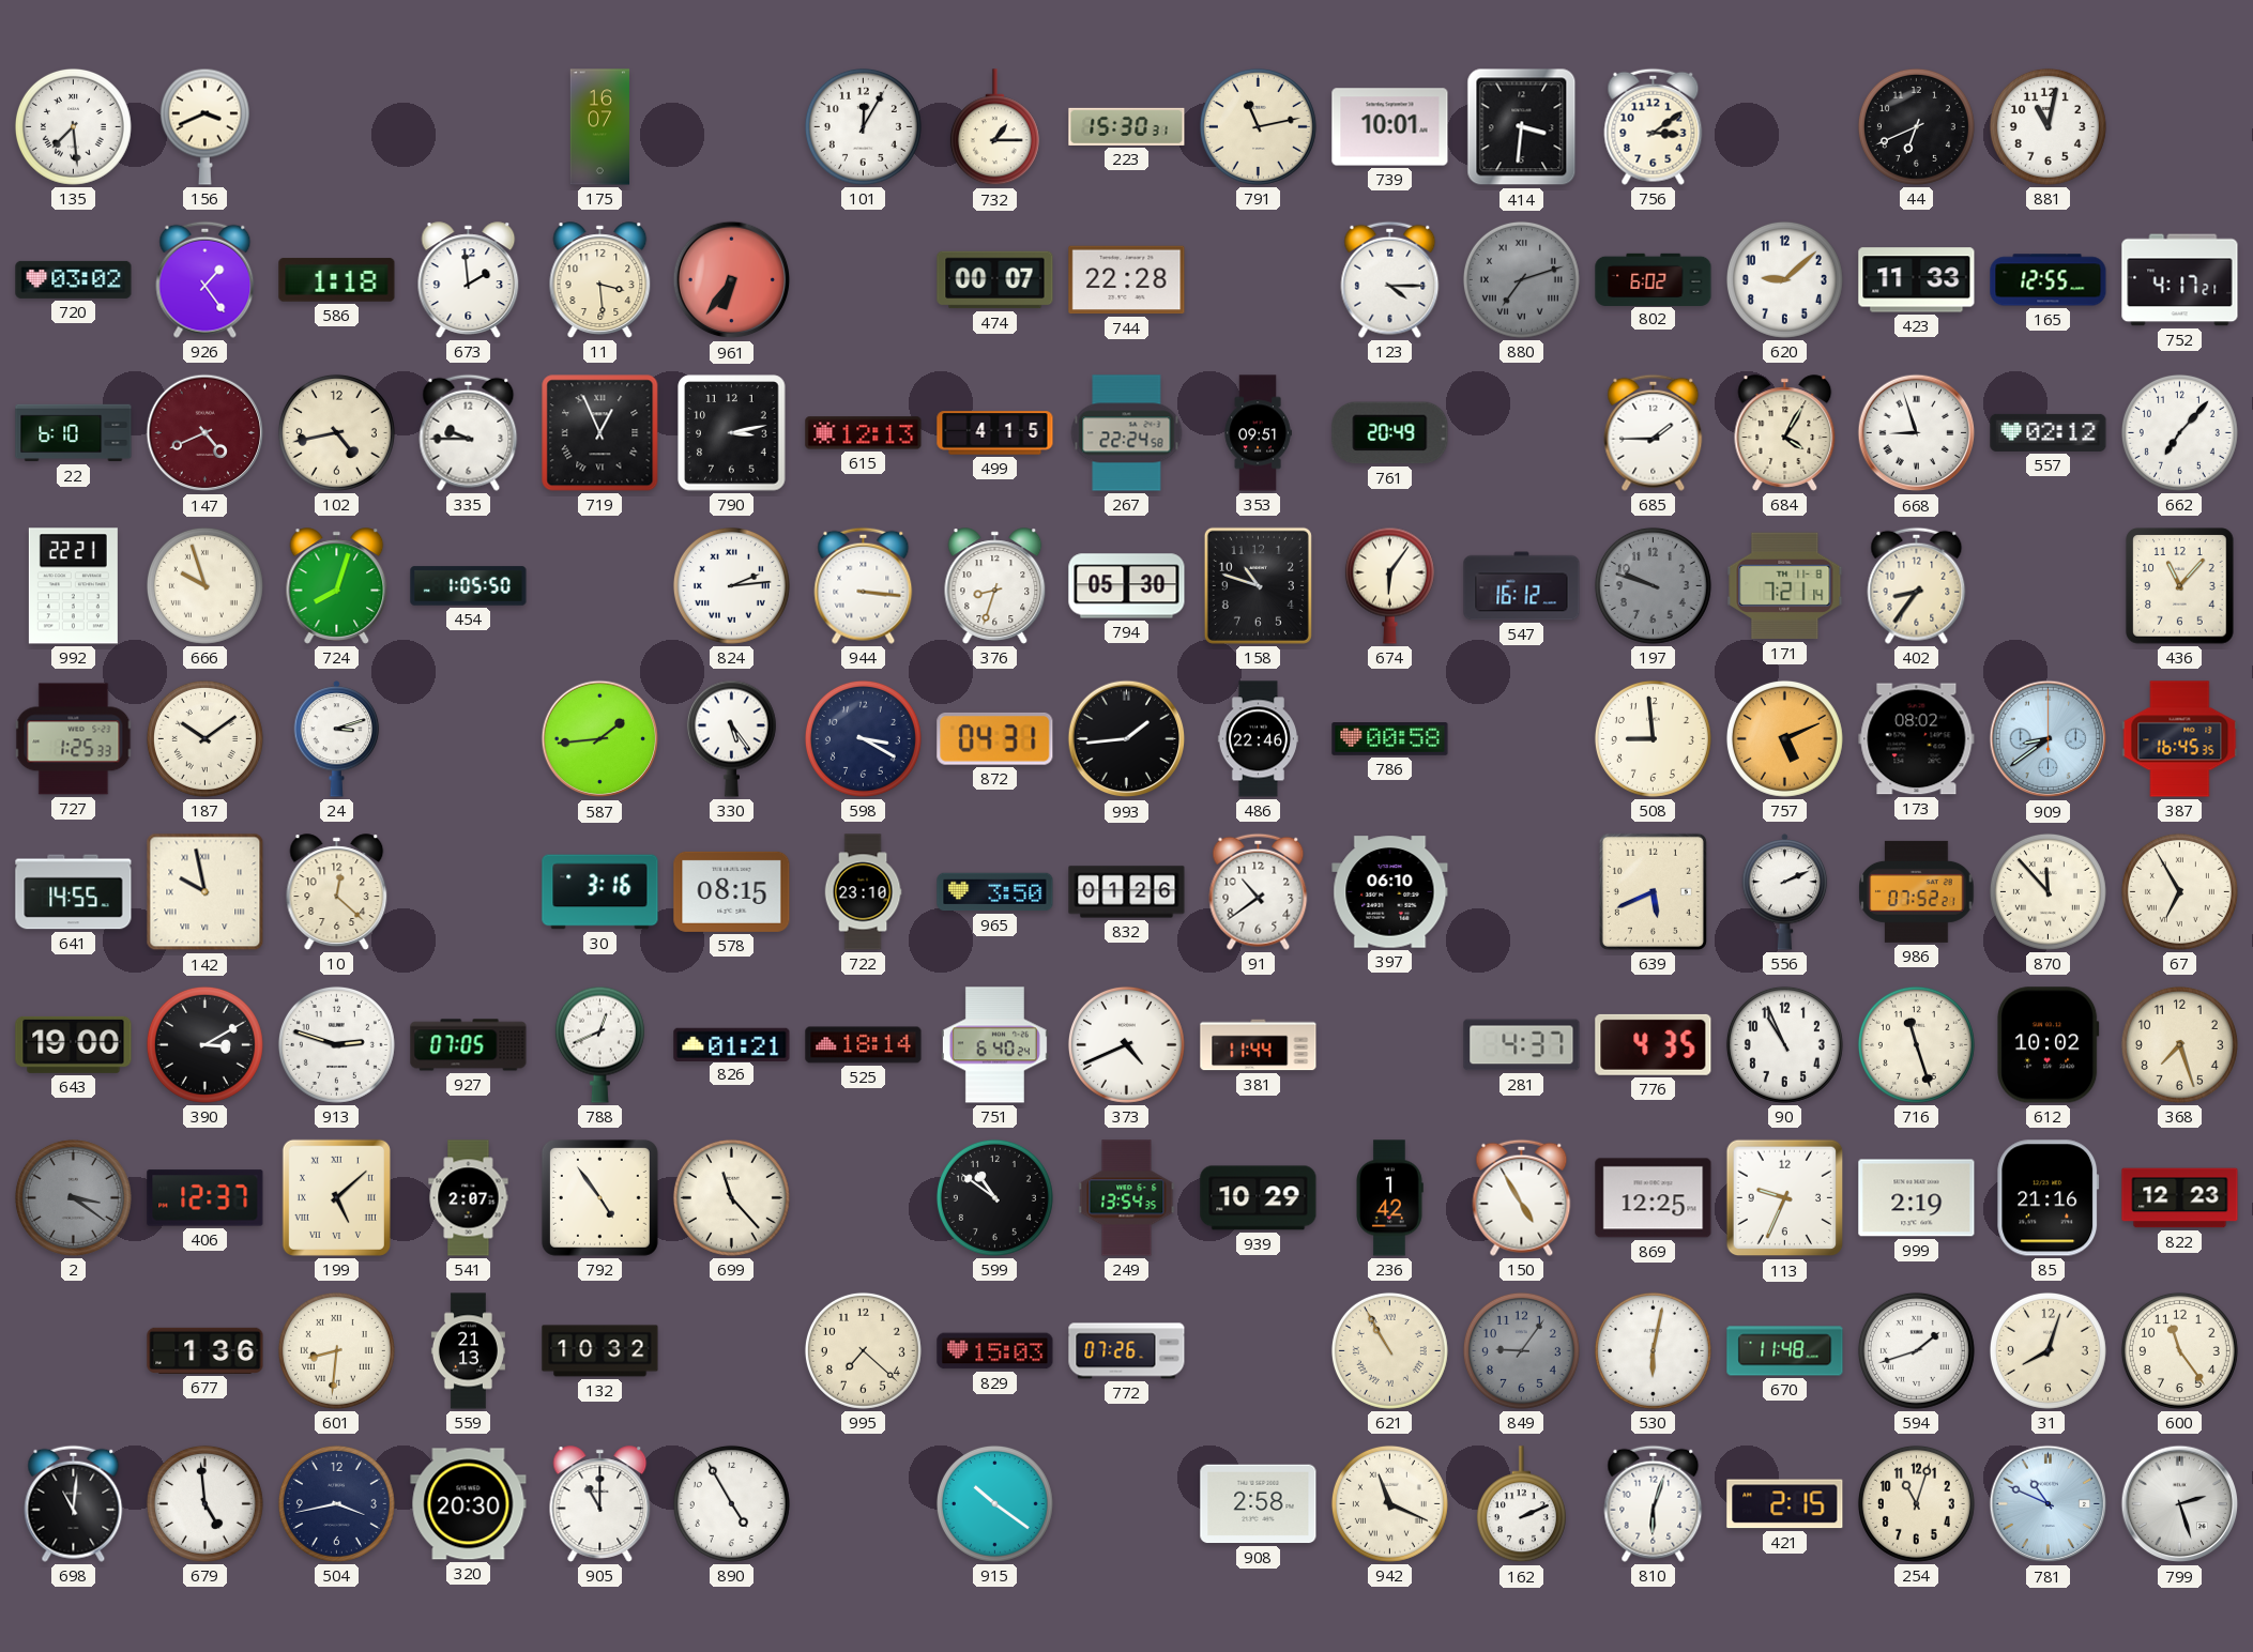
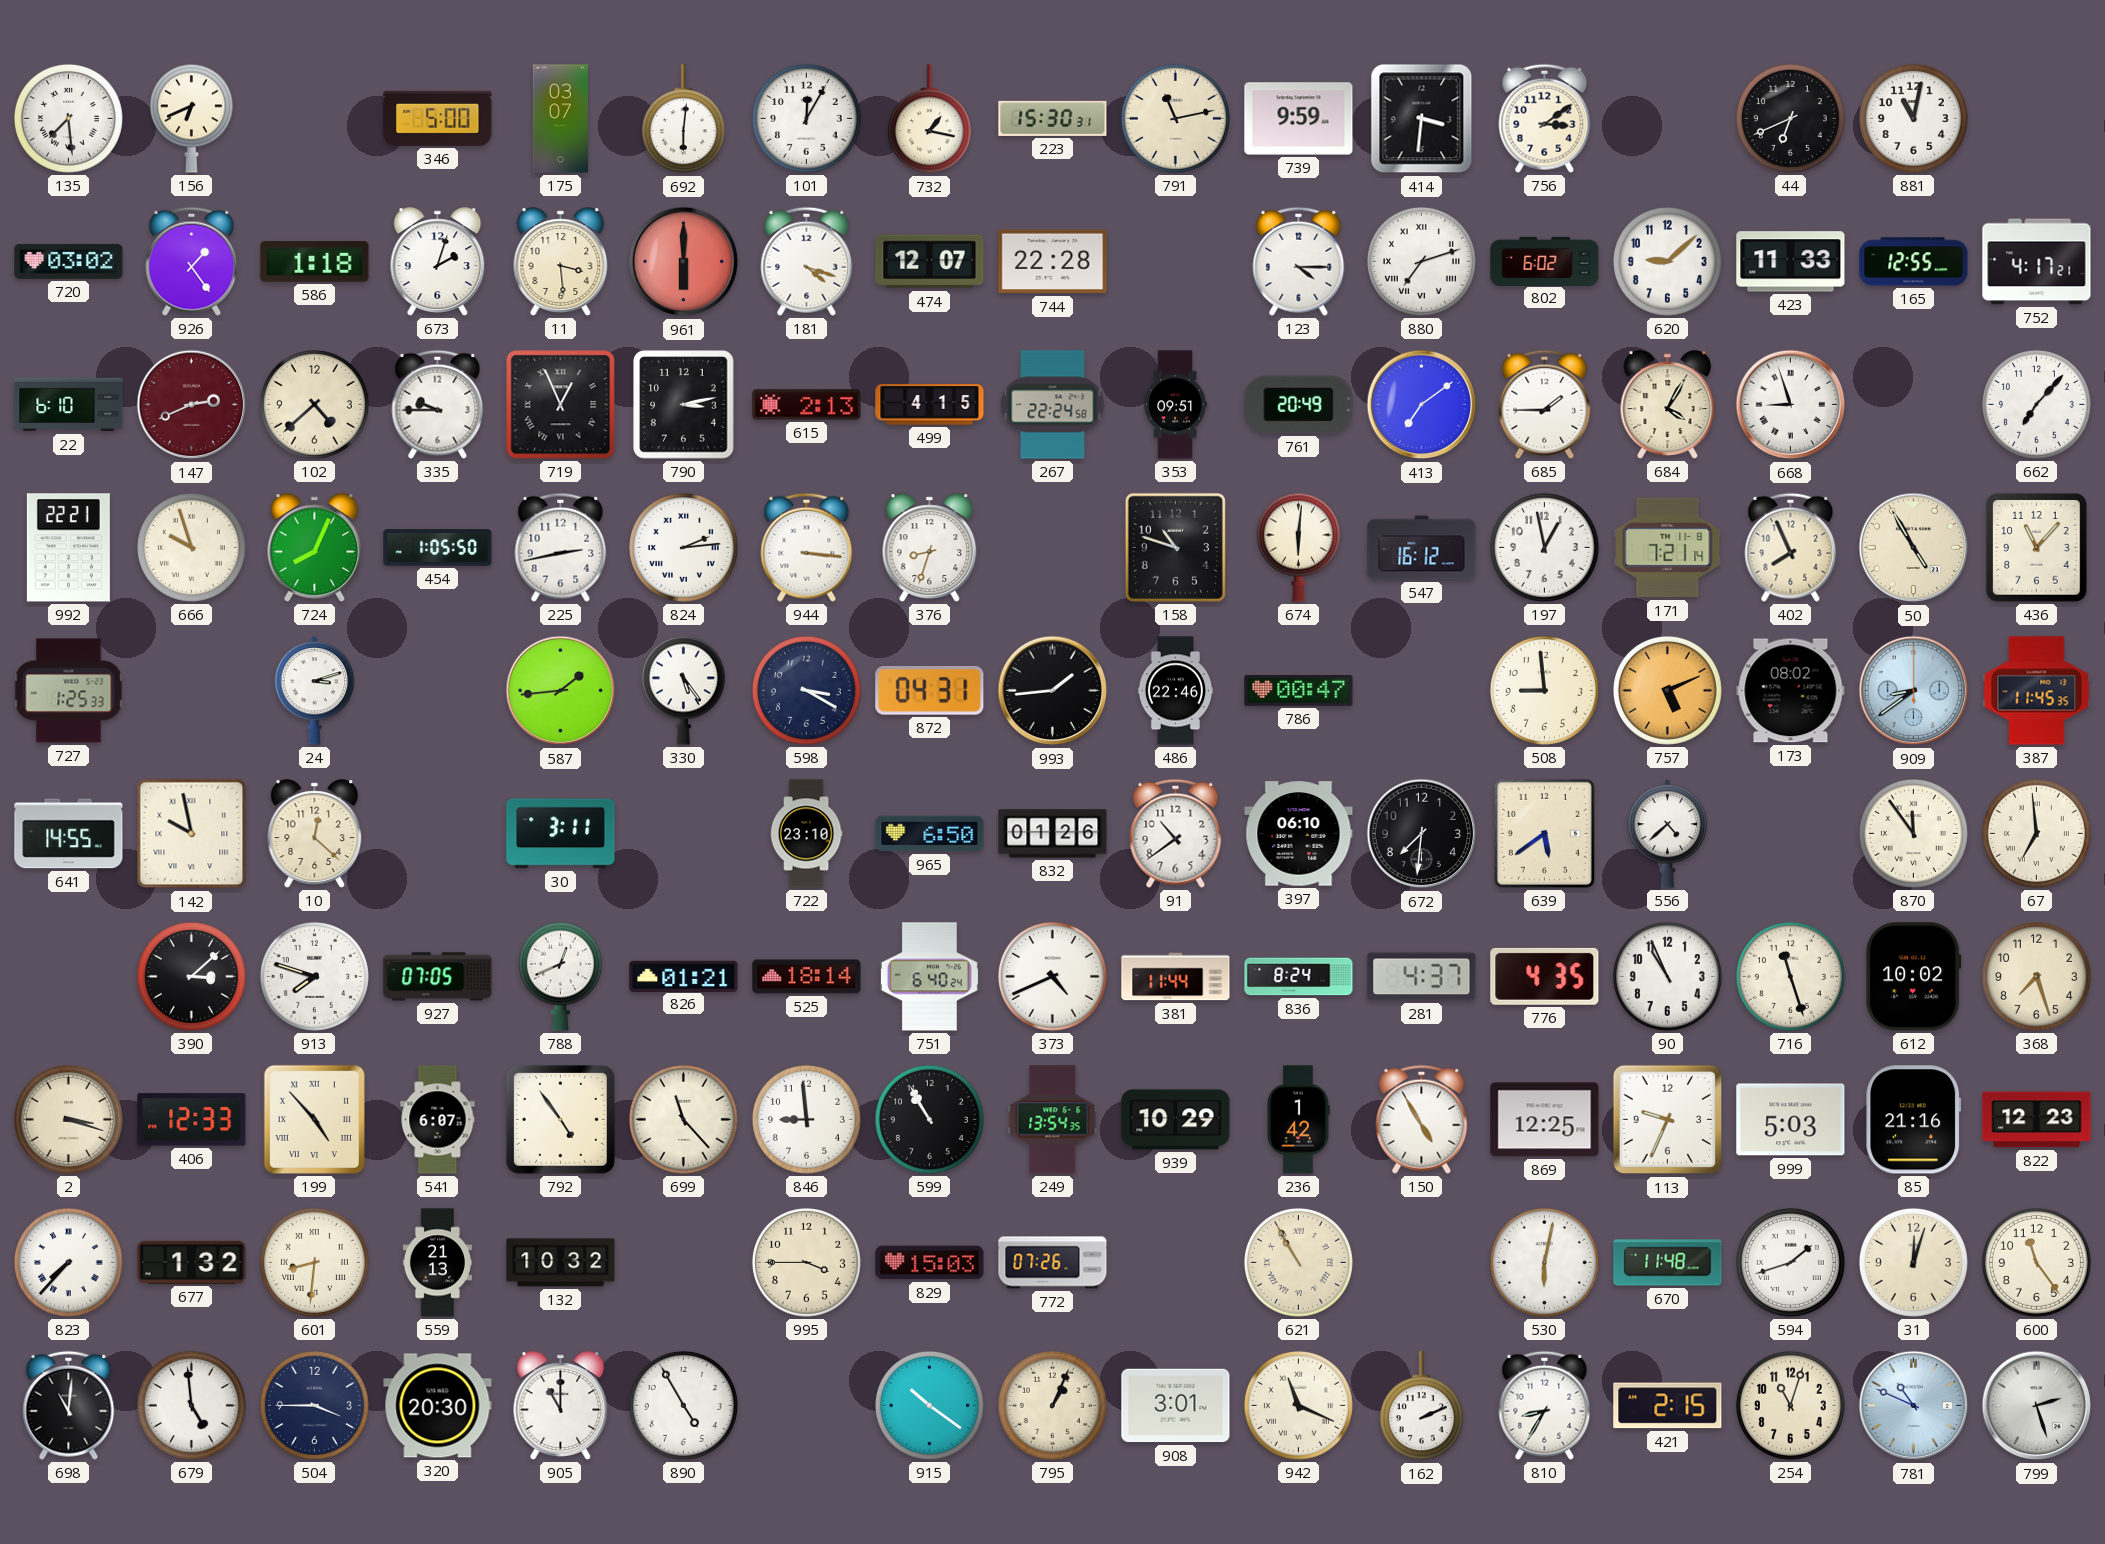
156: 3:41 -> 6:41 (191, 118)
346: none -> 5:00 (438, 118)
175: 16:07 -> 03:07 (560, 119)
692: none -> 6:01 (683, 119)
732: 1:15 -> 1:17 (929, 119)
739: 10:01 -> 9:59 (1299, 119)
673: 1:59 -> 2:03 (438, 262)
961: 6:36 -> 6:00 (684, 262)
181: none -> 4:18 (807, 261)
474: 00:07 -> 12:07 (930, 262)
880 dial: grey -> white (1421, 261)
147: 4:41 -> 2:41 (192, 405)
102: 4:43 -> 4:38 (314, 404)
615: 12:13 -> 2:13 (807, 405)
413: none -> 7:09 (1422, 405)
557: 02:12 -> none (2049, 432)
724: 8:03 -> 8:04 (315, 548)
225: none -> 2:43 (561, 547)
794: 05:30 -> none (1127, 586)
674: 6:06 -> 6:01 (1298, 547)
197: 9:48 -> 12:58 (1544, 547)
197 dial: grey -> white (1544, 547)
402: 8:36 -> 7:56 (1791, 547)
50: none -> 4:55 (1914, 548)
187: 10:09 -> none (204, 738)
786: 00:58 -> 00:47 (1299, 691)
387: 16:45 -> 11:45 (2037, 691)
30: 3:16 -> 3:11 (561, 834)
578: 08:15 -> none (732, 891)
965: 3:50 -> 6:50 (930, 834)
672: none -> 7:31 (1422, 834)
639: 5:41 -> 5:39 (1544, 833)
556: 2:11 -> 4:38 (1668, 834)
986: 07:52 -> none (1917, 891)
870: 11:53 -> 11:54 (1913, 833)
67: 6:55 -> 6:59 (2036, 833)
643: 19:00 -> none (74, 1044)
390: 3:10 -> 3:08 (191, 976)
913: 2:48 -> 7:48 (314, 976)
836: none -> 8:24 (1299, 977)
2: 3:21 -> 3:18 (68, 1119)
2 dial: grey -> cream (68, 1119)
406: 12:37 -> 12:33 (192, 1120)
199: 5:08 -> 4:53 (314, 1119)
541: 2:07 -> 6:07 (438, 1120)
846: none -> 8:59 (806, 1119)
599: 10:51 -> 10:55 (929, 1119)
999: 2:19 -> 5:03 (1791, 1120)
823: none -> 7:37 (68, 1262)
677: 1:36 -> 1:32 (192, 1262)
995: 7:22 -> 3:45 (806, 1262)
849: 9:06 -> none (1521, 1350)
31: 8:03 -> 12:03 (1913, 1262)
504: 3:43 -> 3:45 (314, 1405)
795: none -> 1:04 (1052, 1405)
908: 2:58 -> 3:01 (1176, 1406)
810: 6:03 -> 8:35 (1545, 1405)
